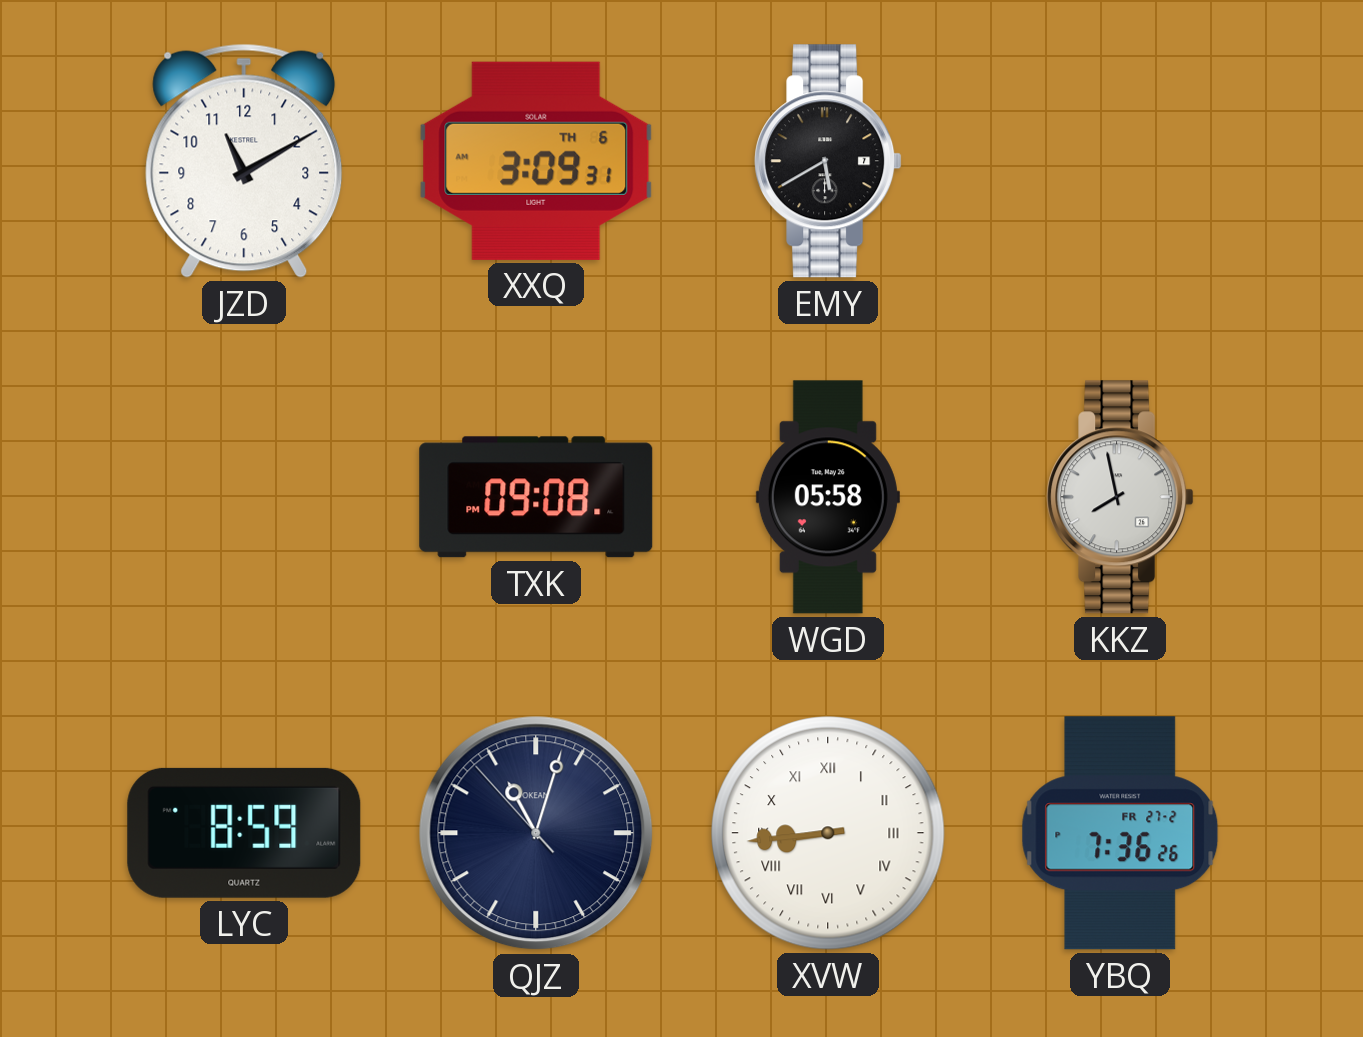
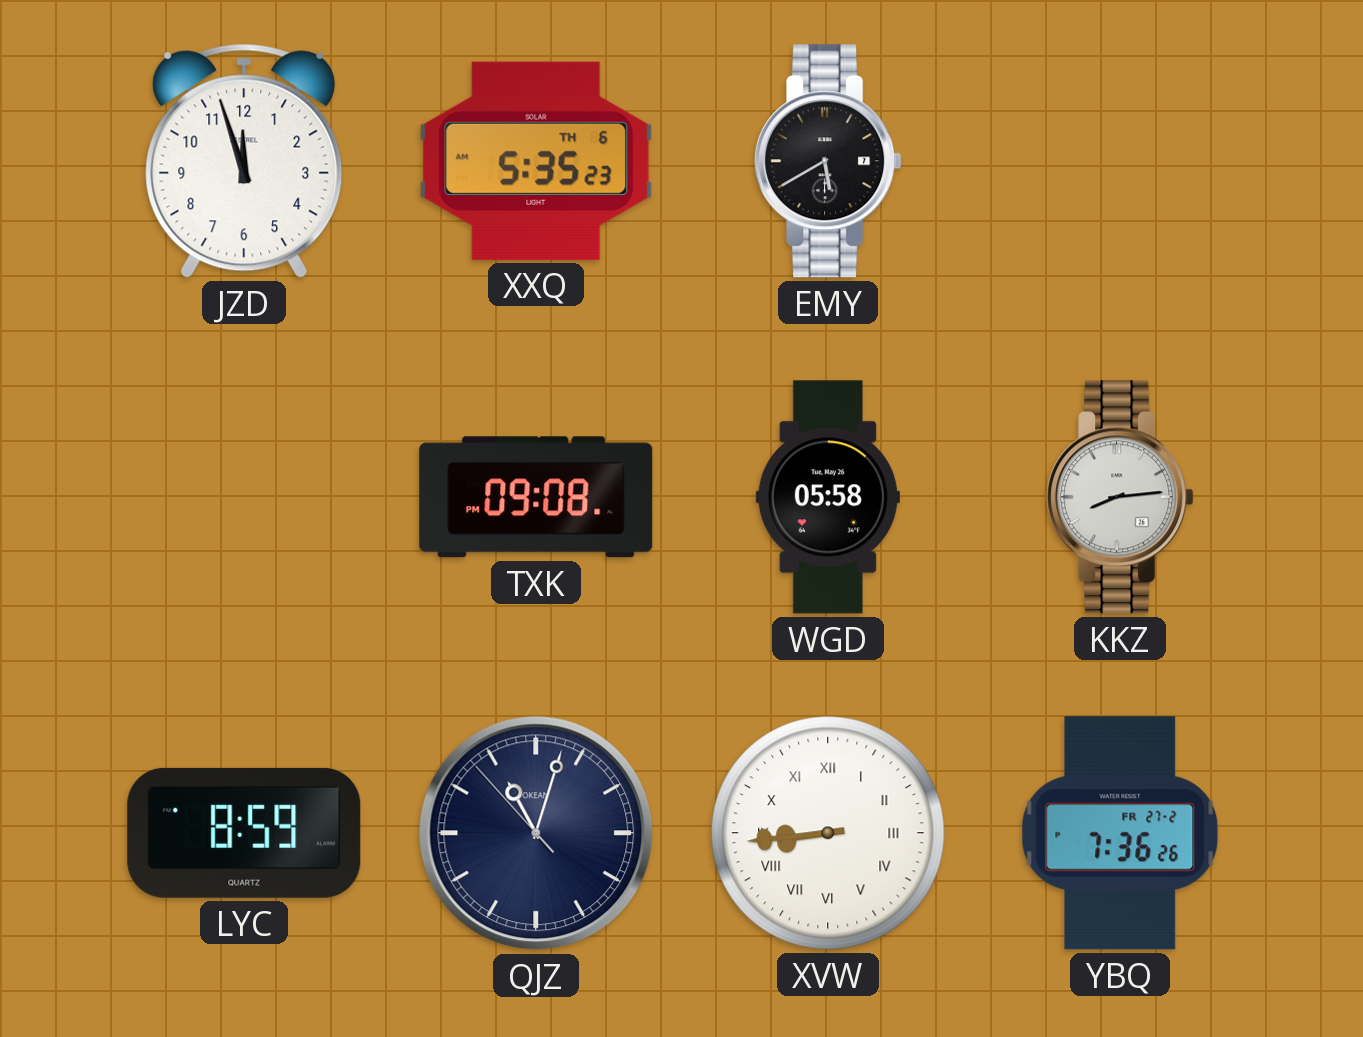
JZD: 11:10 -> 11:57 (244, 161)
XXQ: 3:09 -> 5:35 (536, 161)
KKZ: 7:58 -> 8:14 (1120, 497)
